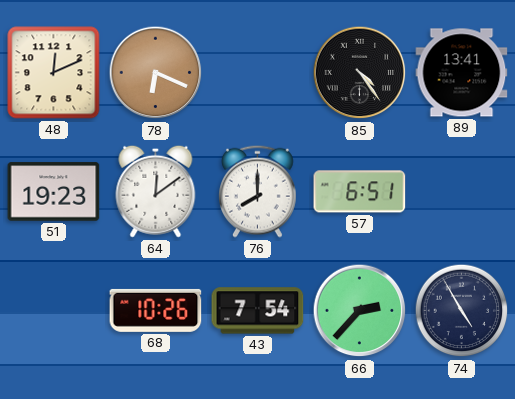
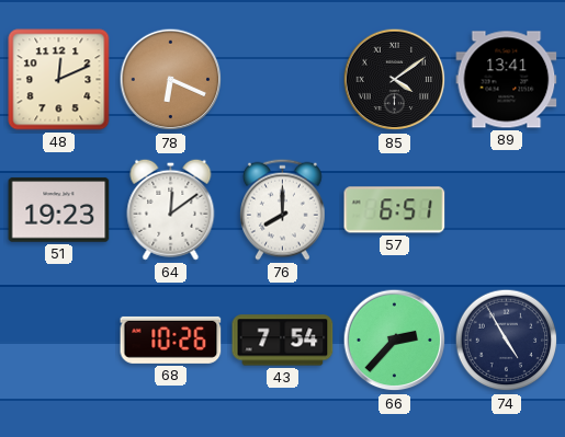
85: 4:24 -> 4:09 (395, 80)
